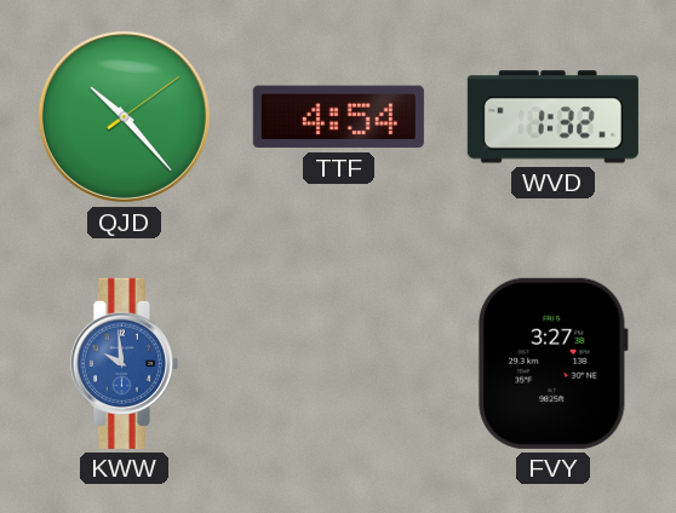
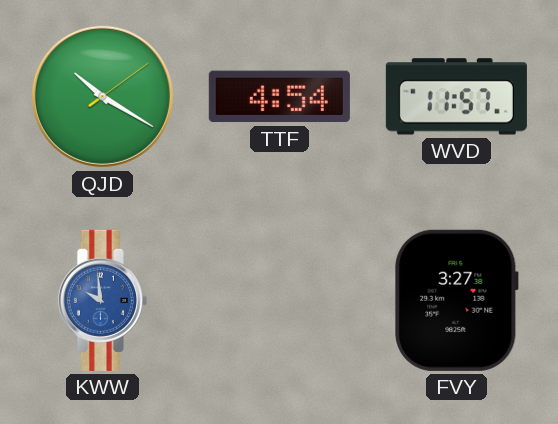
QJD: 10:23 -> 10:20 (102, 96)
WVD: 1:32 -> 11:57 (456, 97)
